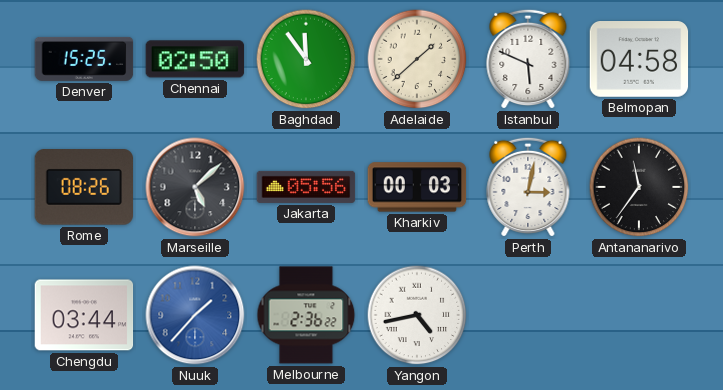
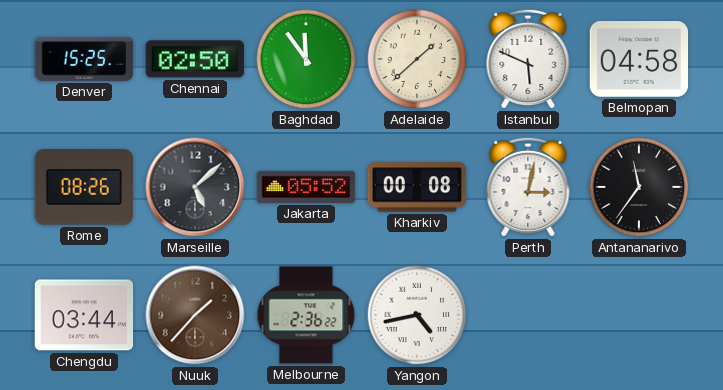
Jakarta: 05:56 -> 05:52 (306, 187)
Kharkiv: 00:03 -> 00:08 (417, 187)
Nuuk dial: blue -> brown (195, 315)
